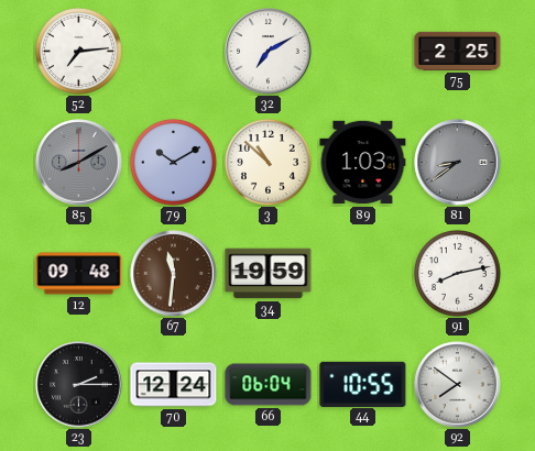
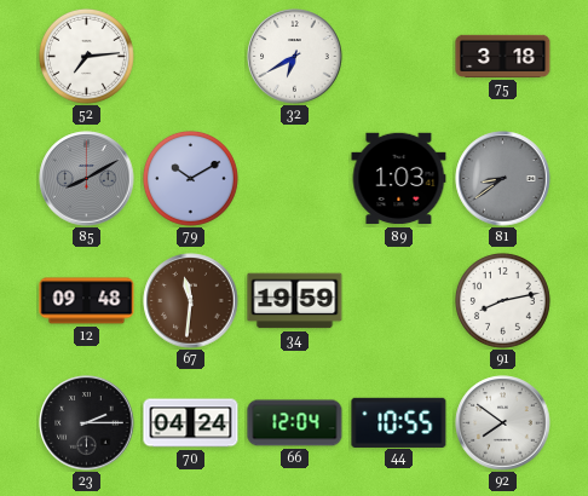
32: 7:10 -> 6:40 (295, 57)
75: 2:25 -> 3:18 (503, 56)
3: 10:52 -> none (267, 162)
70: 12:24 -> 04:24 (191, 423)
66: 06:04 -> 12:04 (295, 423)
